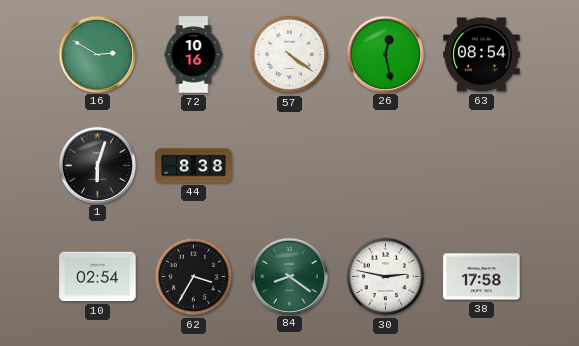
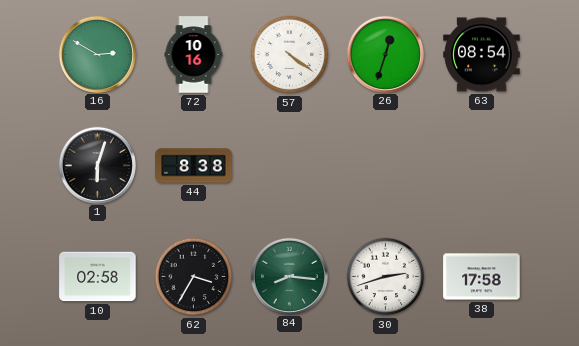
26: 12:28 -> 12:33 (385, 54)
10: 02:54 -> 02:58 (98, 277)
84: 8:21 -> 8:16 (289, 276)
30: 2:47 -> 2:42 (386, 277)
